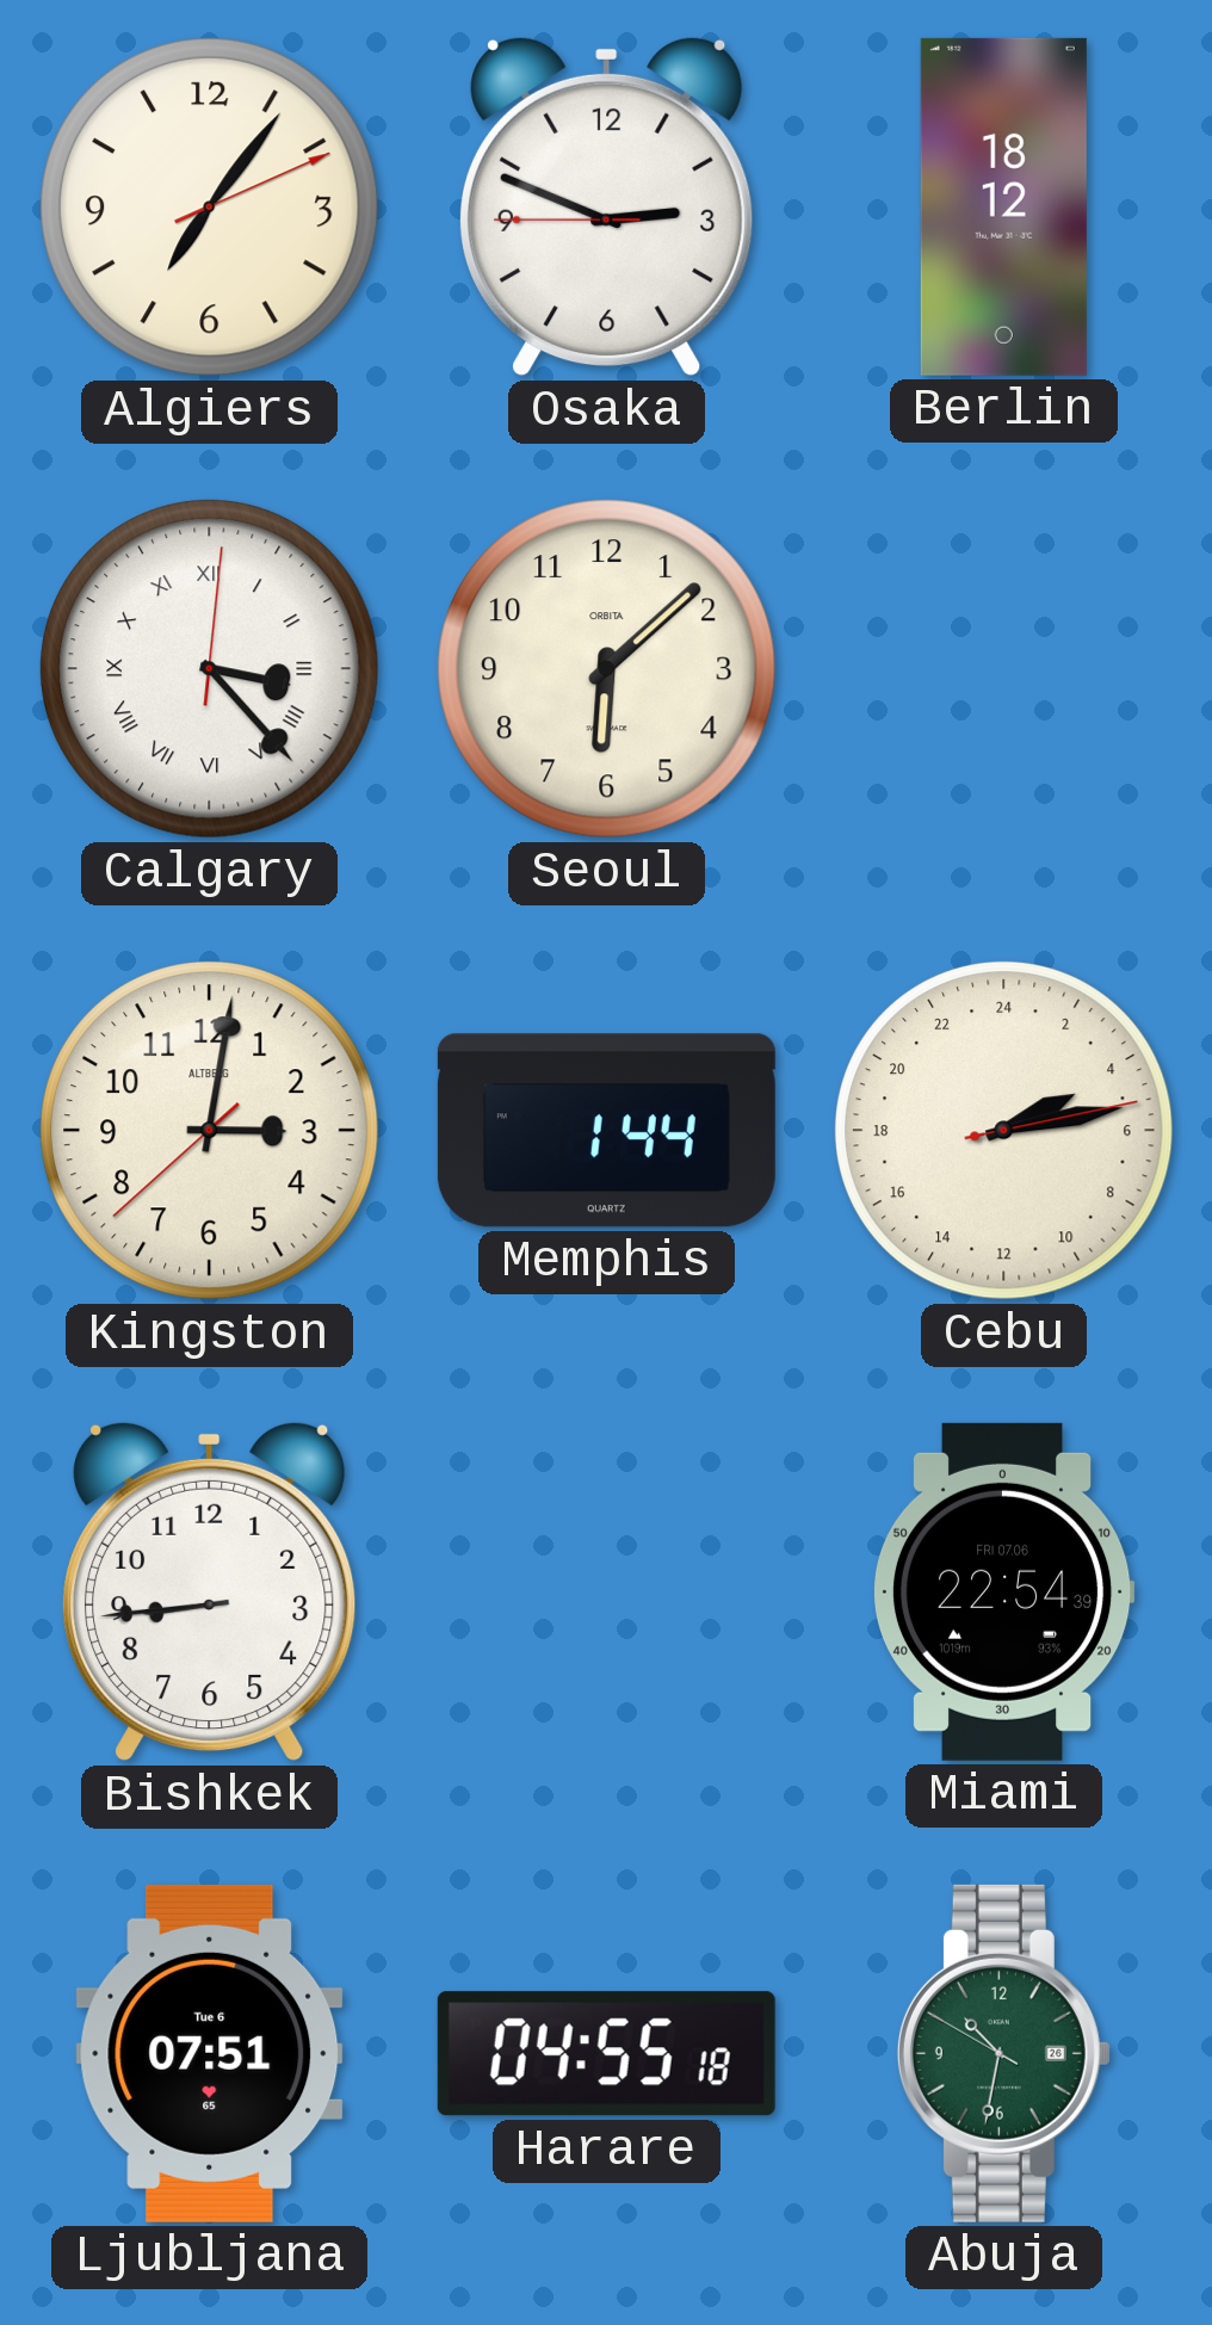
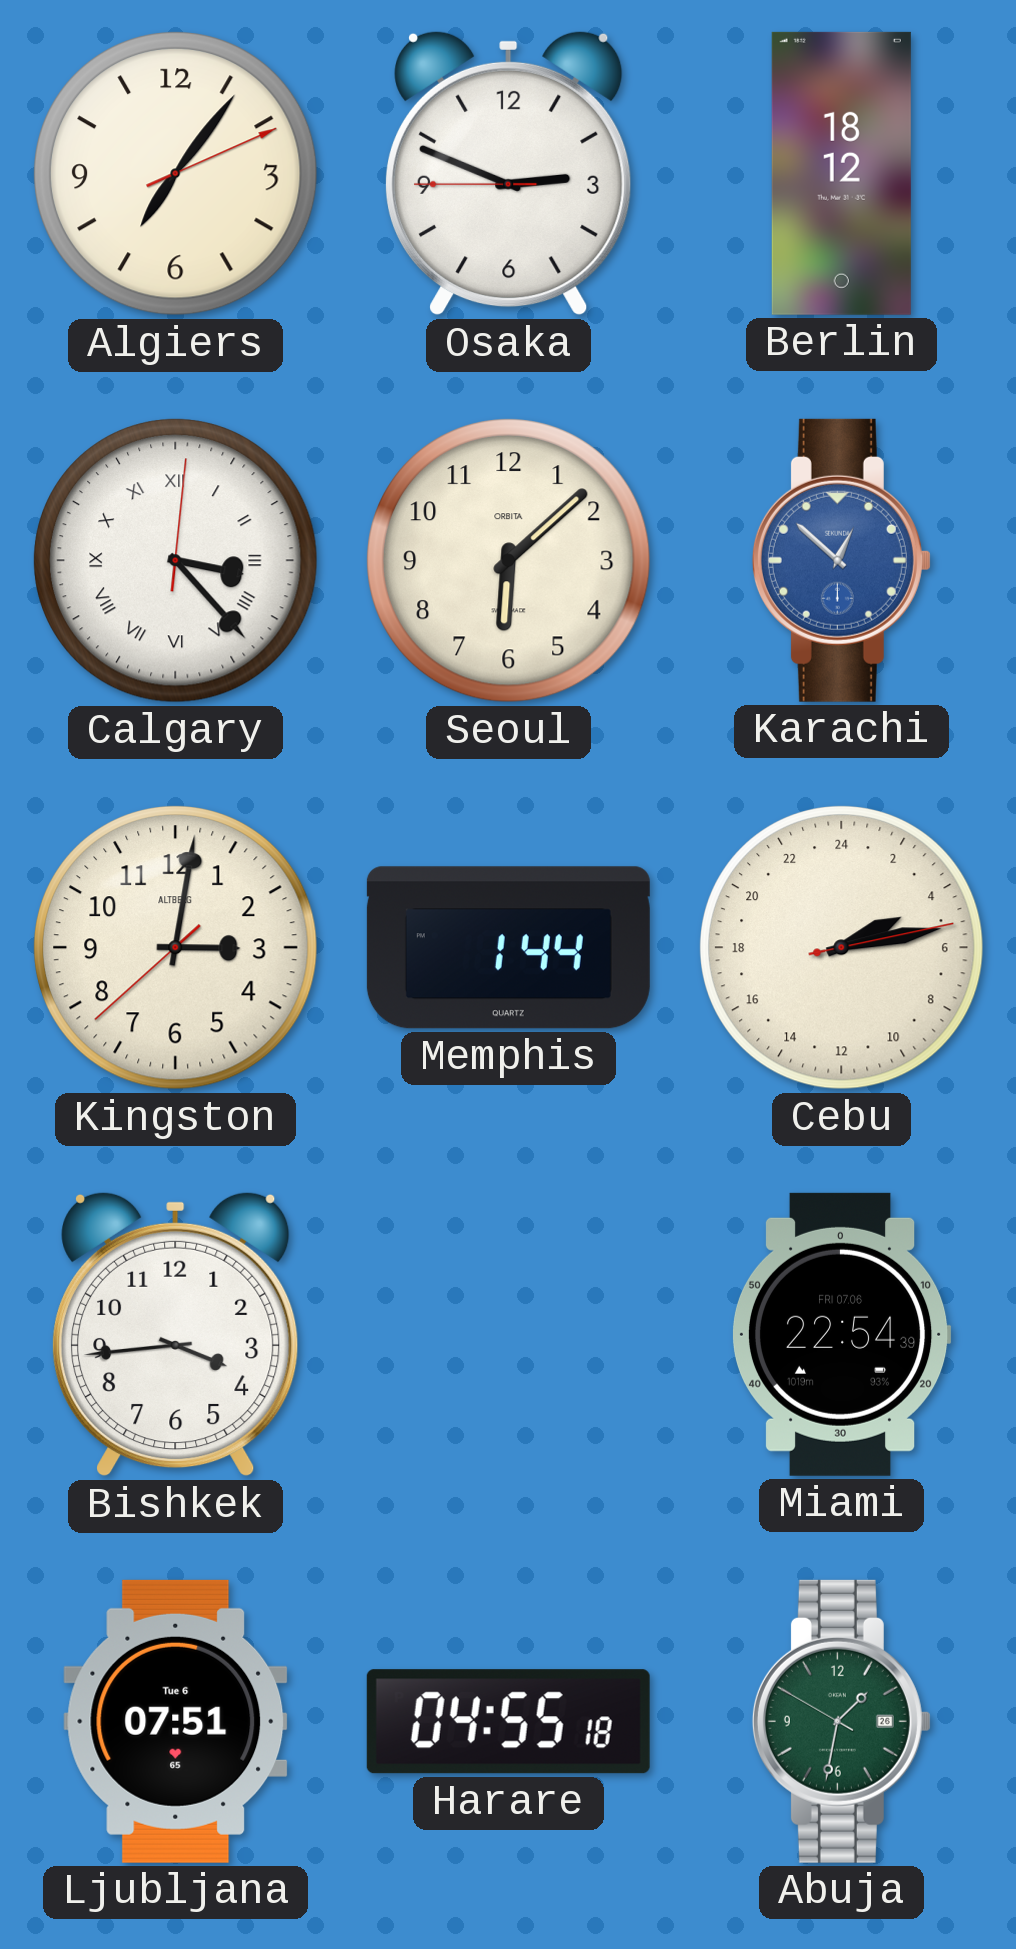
Karachi: none -> 12:52 (841, 560)
Bishkek: 8:44 -> 3:44 (176, 1334)
Abuja: 10:31 -> 1:31 (841, 1721)
